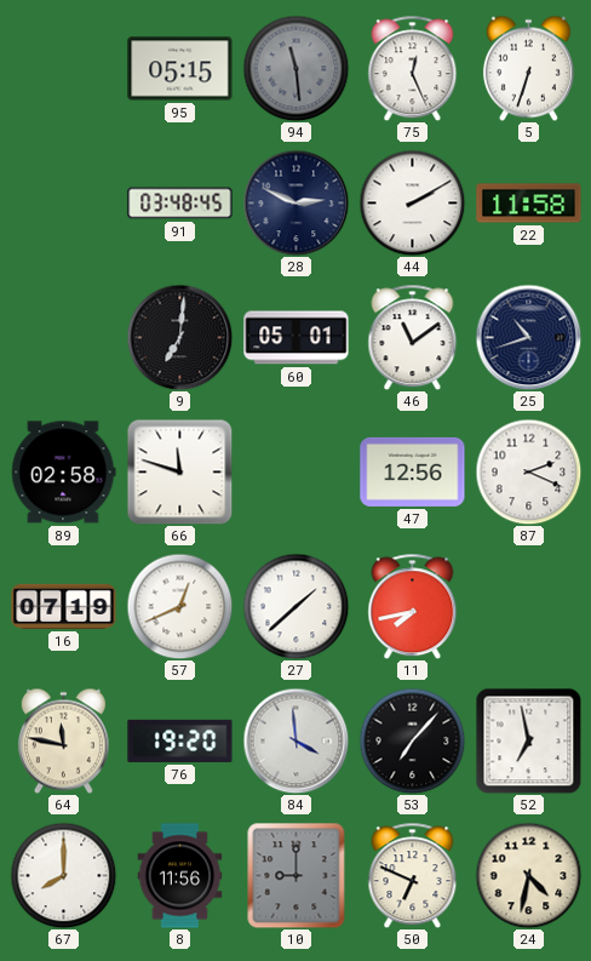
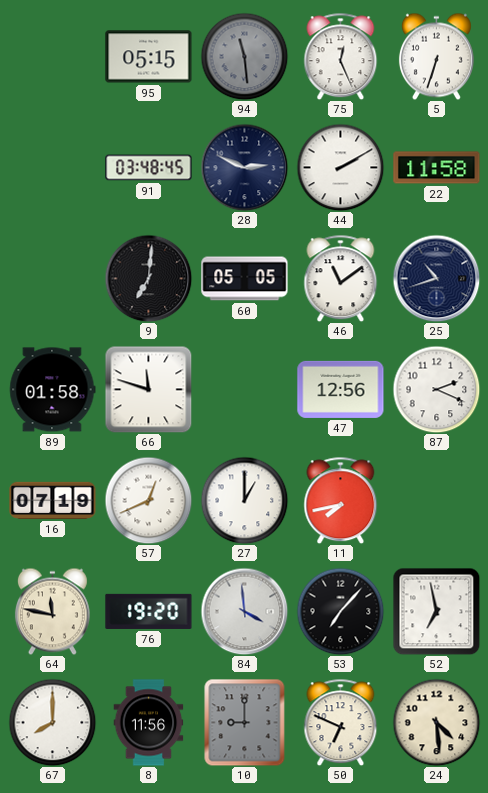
60: 05:01 -> 05:05 (245, 279)
89: 02:58 -> 01:58 (53, 390)
27: 1:38 -> 1:00 (244, 500)
24: 4:32 -> 4:29 (436, 722)
